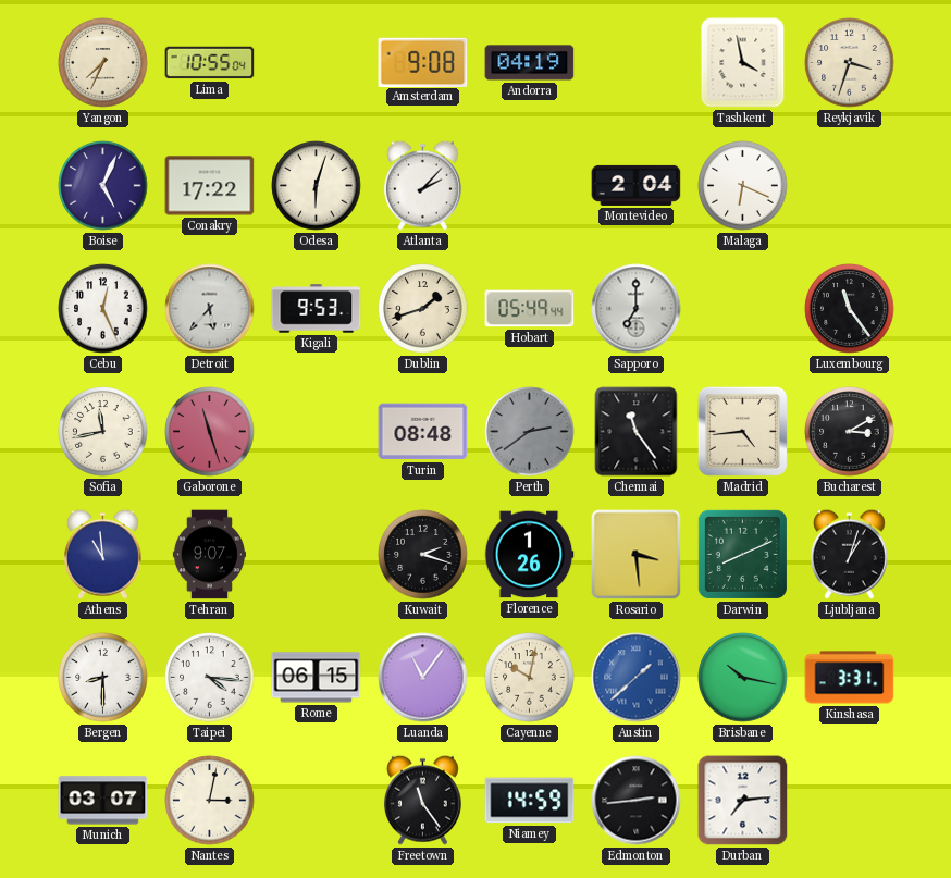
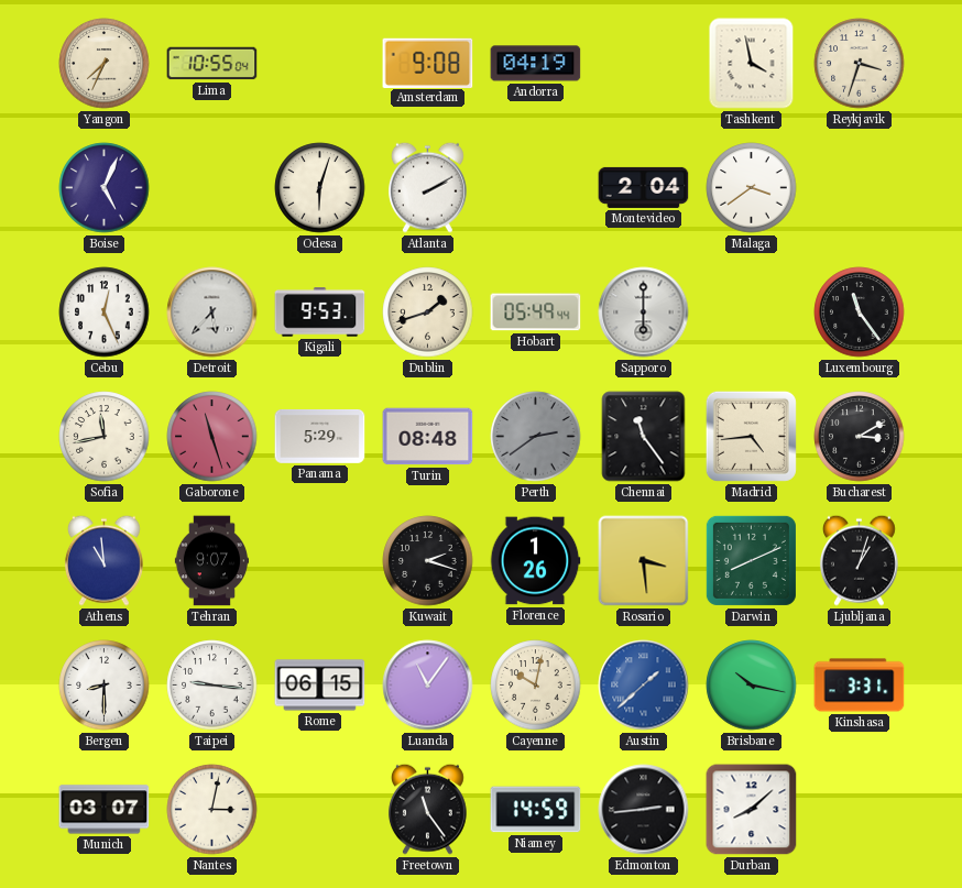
Conakry: 17:22 -> none (210, 186)
Atlanta: 2:07 -> 2:10 (427, 187)
Malaga: 6:19 -> 3:39 (752, 188)
Sapporo: 7:00 -> 6:00 (644, 313)
Panama: none -> 5:29 (320, 437)
Taipei: 4:16 -> 9:16 (212, 686)
Durban: 7:14 -> 8:08 (752, 810)
